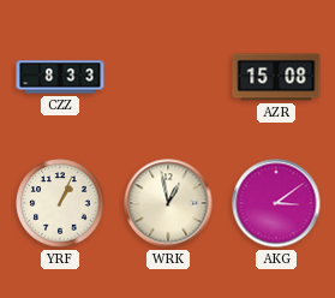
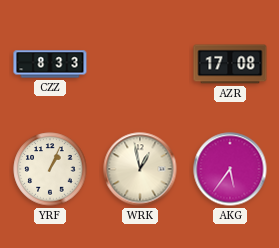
AZR: 15:08 -> 17:08 (230, 64)
AKG: 3:09 -> 5:36 (230, 169)
